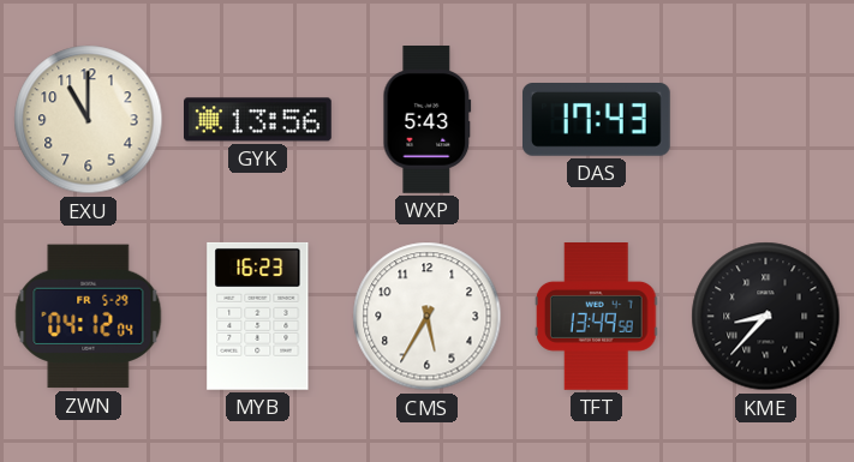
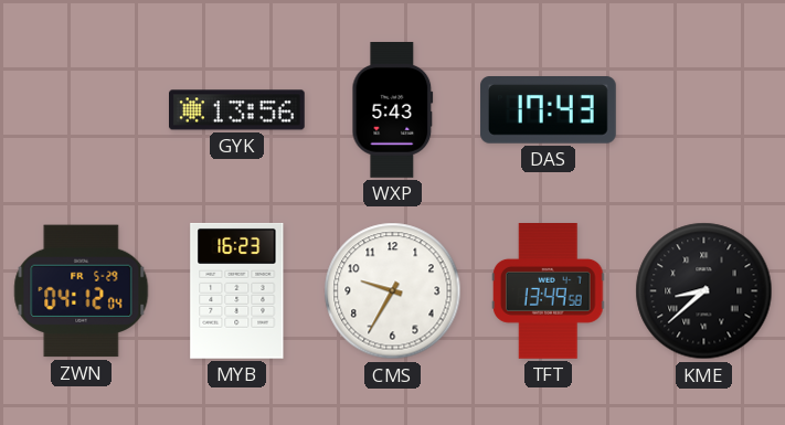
EXU: 11:00 -> none (89, 120)
CMS: 5:35 -> 9:35 (393, 291)
KME: 8:37 -> 8:38 (704, 291)
